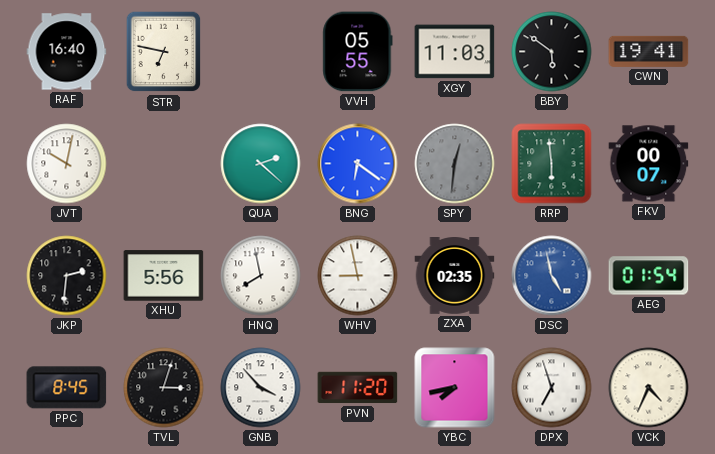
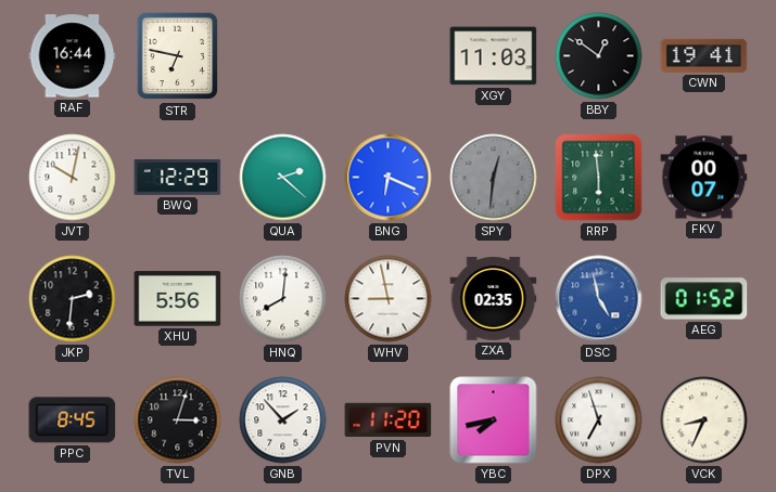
RAF: 16:40 -> 16:44 (73, 56)
VVH: 05:55 -> none (358, 52)
BBY: 5:51 -> 12:51 (599, 56)
BWQ: none -> 12:29 (178, 178)
BNG: 6:21 -> 6:19 (389, 178)
HNQ: 7:58 -> 8:01 (283, 299)
AEG: 01:54 -> 01:52 (704, 299)
GNB: 3:53 -> 1:53 (283, 420)
VCK: 4:34 -> 8:34 (704, 420)
